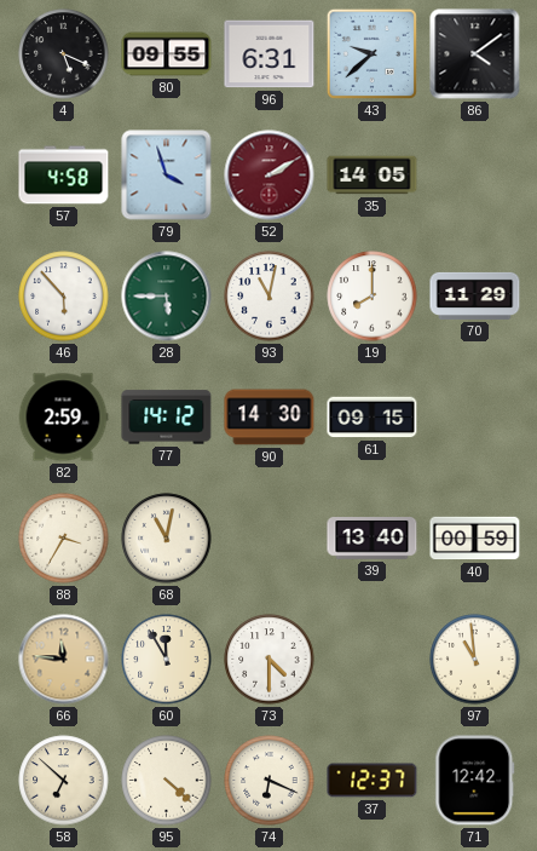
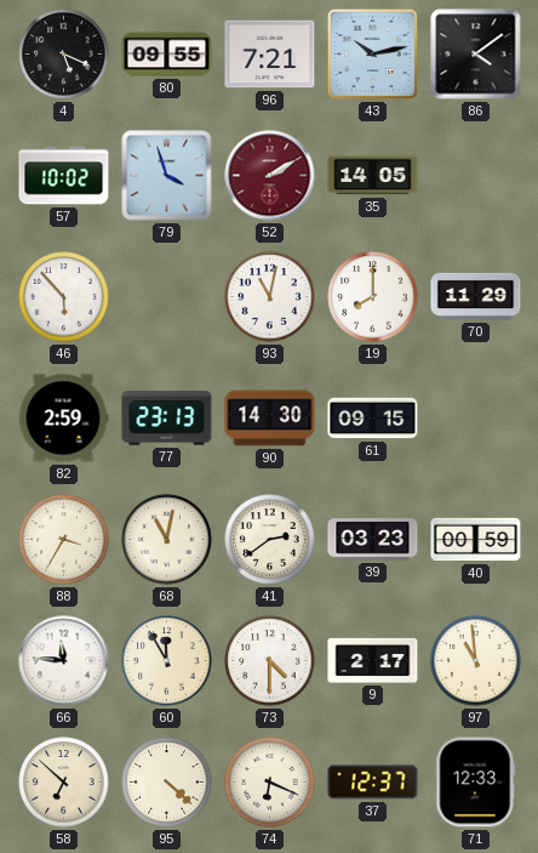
96: 6:31 -> 7:21 (270, 55)
43: 9:38 -> 10:13 (372, 53)
57: 4:58 -> 10:02 (64, 176)
28: 5:45 -> none (167, 297)
77: 14:12 -> 23:13 (167, 419)
41: none -> 2:39 (270, 540)
39: 13:40 -> 03:23 (373, 540)
66 dial: champagne -> white (64, 661)
9: none -> 2:17 (373, 660)
71: 12:42 -> 12:33 (476, 783)
